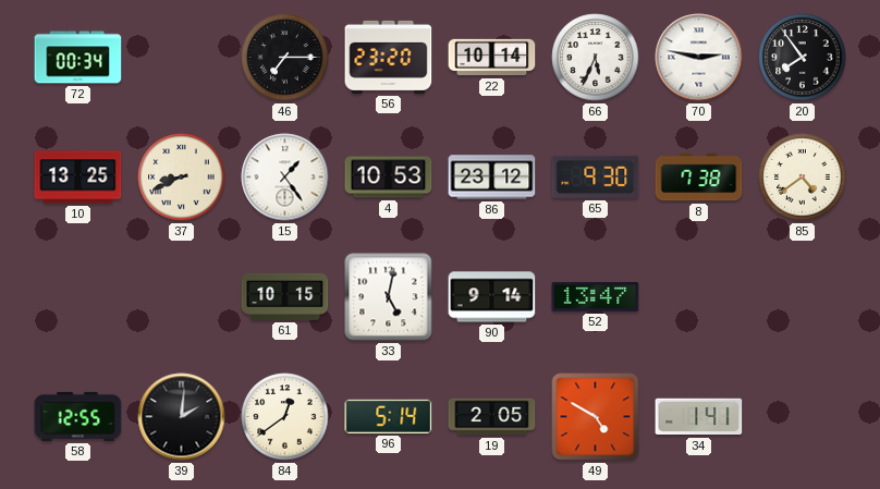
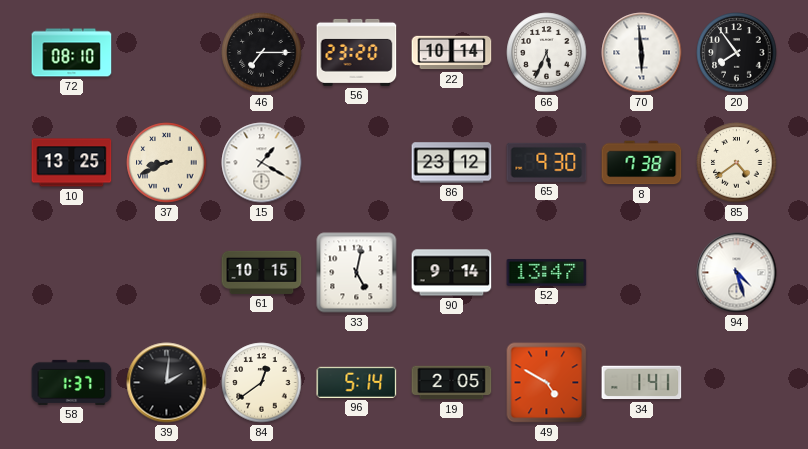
72: 00:34 -> 08:10 (72, 53)
70: 2:47 -> 5:59 (642, 53)
15: 1:24 -> 1:20 (262, 163)
4: 10:53 -> none (389, 178)
94: none -> 4:27 (737, 273)
58: 12:55 -> 1:37 (72, 382)
